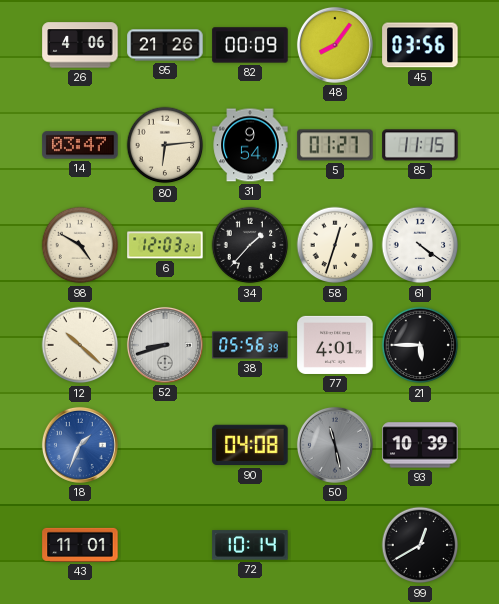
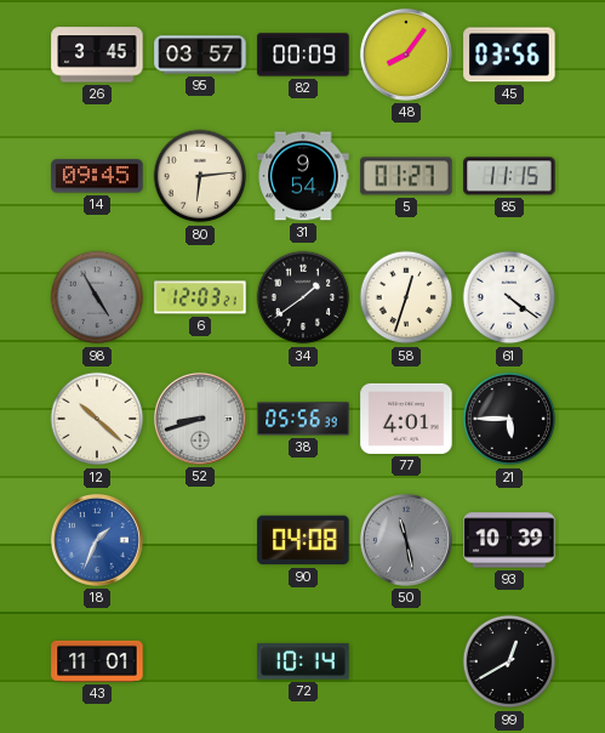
26: 4:06 -> 3:45 (97, 55)
95: 21:26 -> 03:57 (200, 55)
14: 03:47 -> 09:45 (97, 176)
98: 4:50 -> 4:55 (97, 297)
98 dial: cream -> grey (97, 297)
34: 1:37 -> 1:39 (303, 297)
